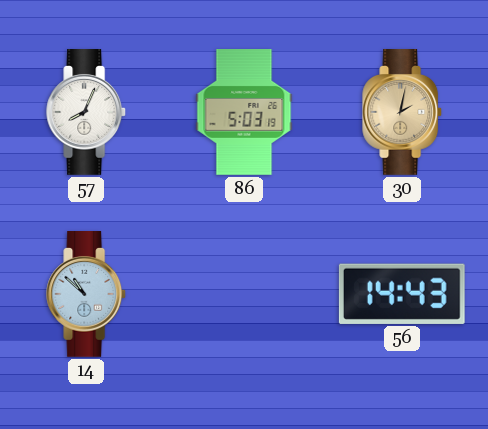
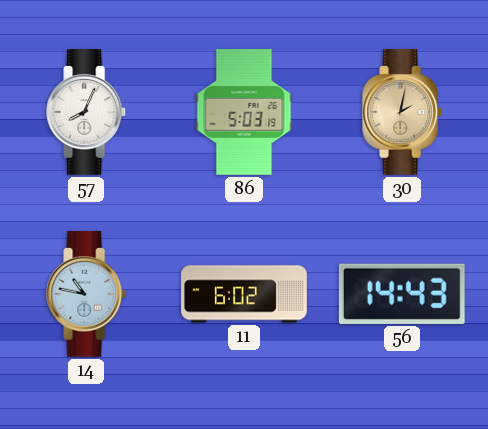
14: 10:52 -> 10:47 (87, 295)
11: none -> 6:02 (244, 294)
